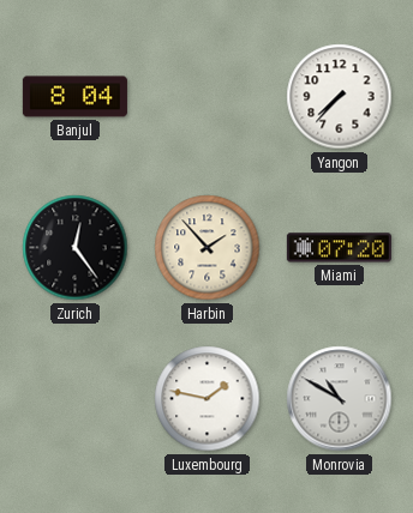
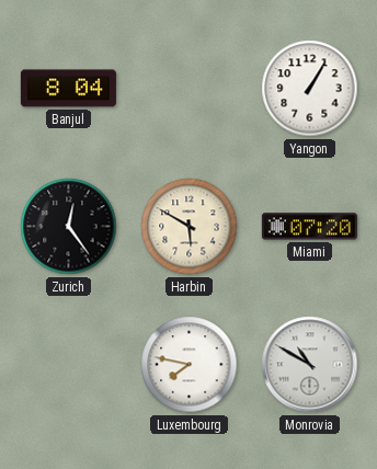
Yangon: 7:37 -> 1:05 (310, 89)
Harbin: 1:53 -> 5:50 (190, 227)
Luxembourg: 1:47 -> 7:47 (190, 365)
